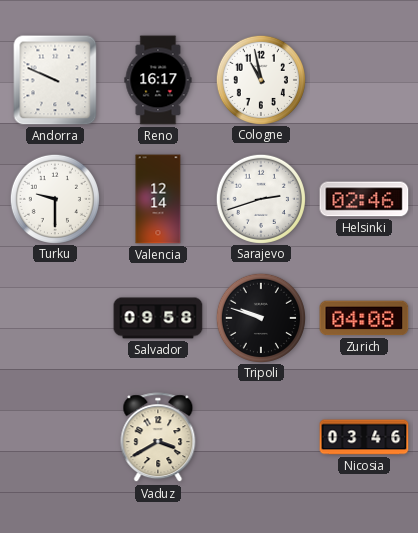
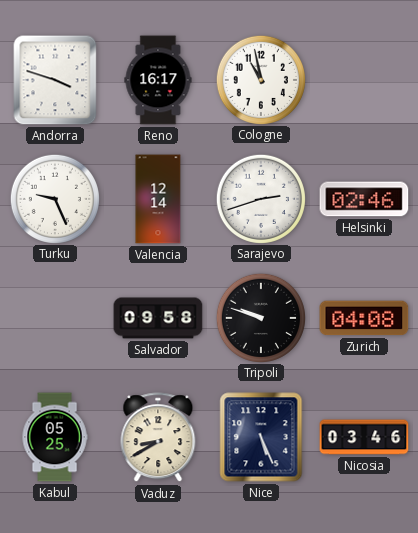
Andorra: 9:49 -> 3:48 (55, 80)
Turku: 9:30 -> 9:26 (54, 198)
Kabul: none -> 05:25 (55, 437)
Vaduz: 3:40 -> 8:40 (158, 438)
Nice: none -> 5:26 (261, 437)
